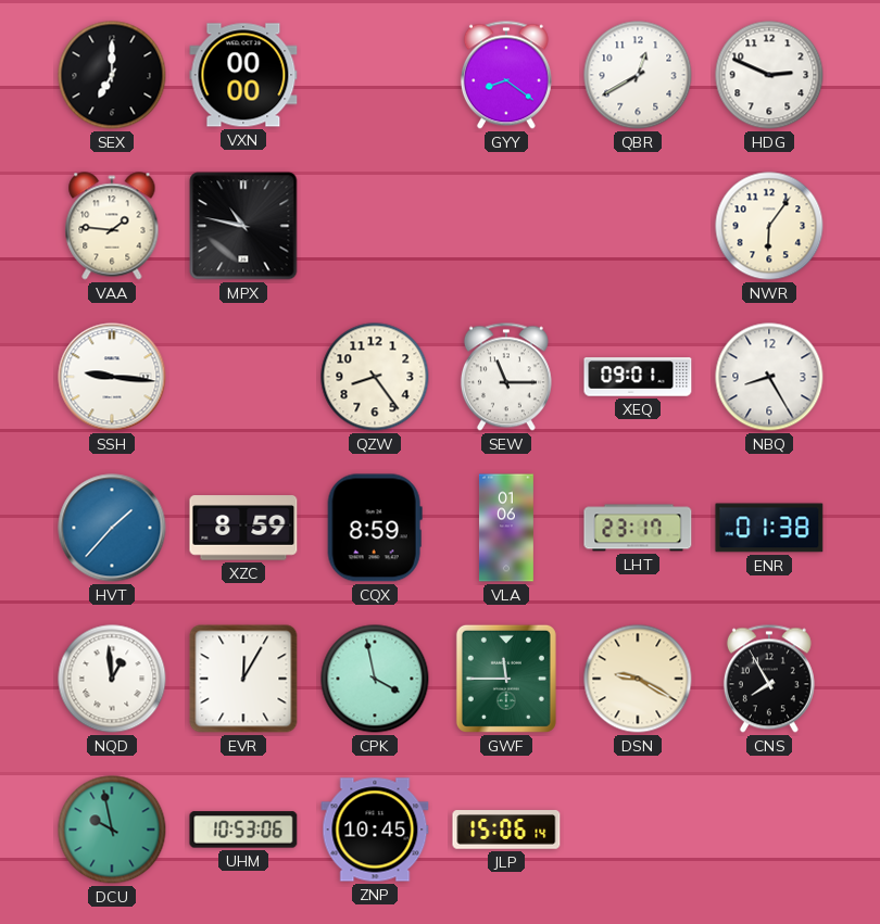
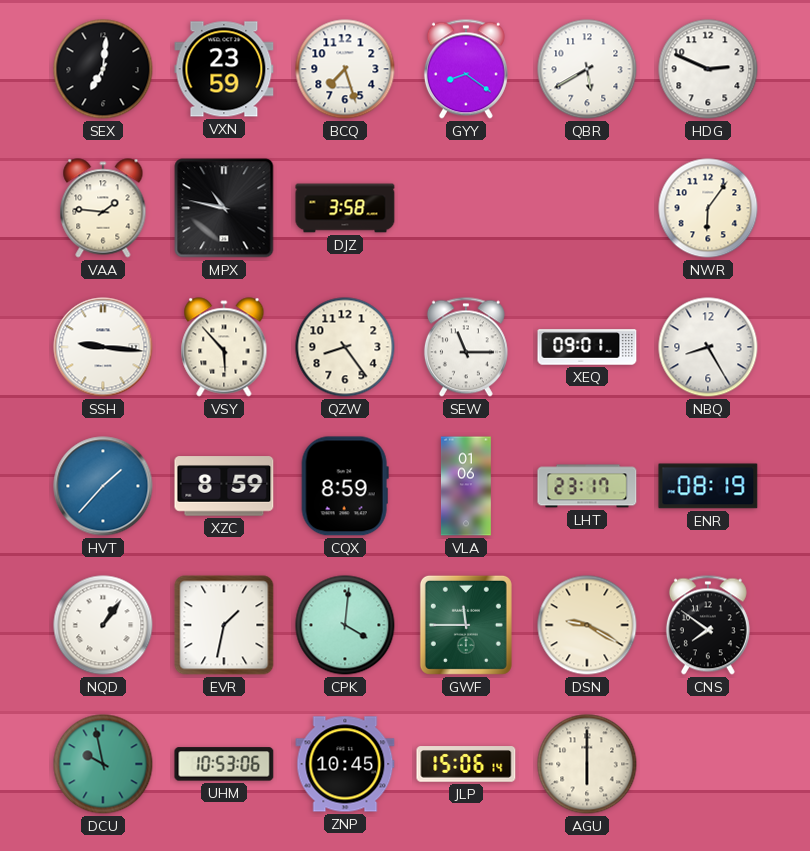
SEX: 7:00 -> 7:01 (103, 69)
VXN: 00:00 -> 23:59 (224, 69)
BCQ: none -> 7:27 (345, 69)
QBR: 12:40 -> 5:40 (587, 69)
DJZ: none -> 3:58 (345, 208)
VSY: none -> 5:53 (224, 347)
ENR: 01:38 -> 08:19 (708, 486)
NQD: 12:59 -> 1:06 (103, 625)
EVR: 12:05 -> 1:32 (224, 625)
CPK: 3:58 -> 4:01 (345, 625)
CNS: 7:55 -> 7:51 (708, 625)
AGU: none -> 6:00 (587, 764)
